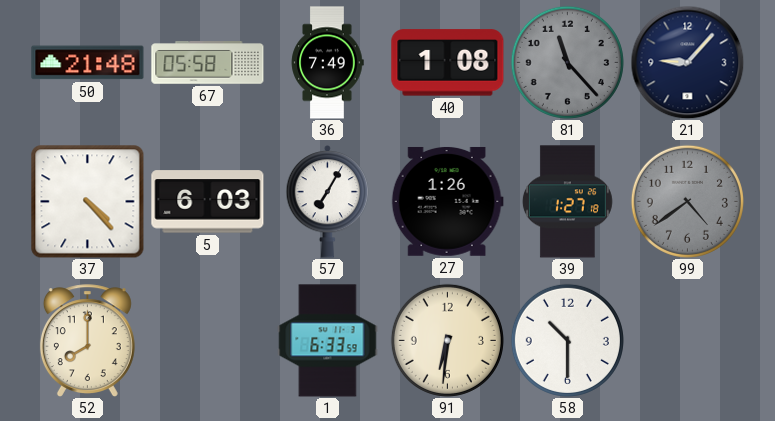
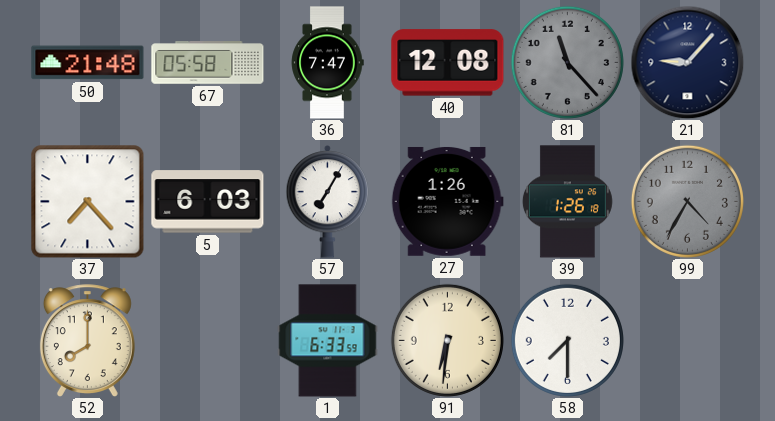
36: 7:49 -> 7:47 (327, 63)
40: 1:08 -> 12:08 (448, 63)
37: 4:23 -> 7:23 (88, 202)
39: 1:27 -> 1:26 (567, 202)
99: 4:39 -> 4:35 (687, 201)
58: 10:30 -> 7:30 (567, 340)
